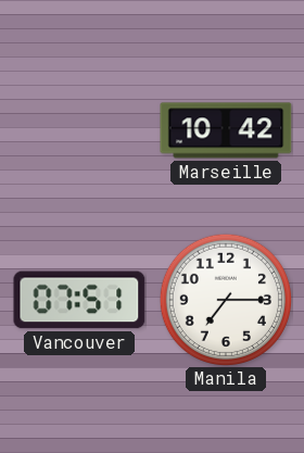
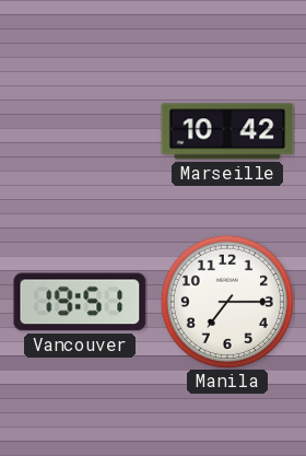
Vancouver: 07:51 -> 19:51 (80, 302)
